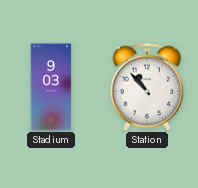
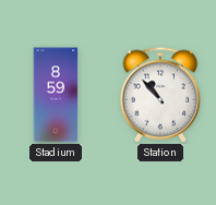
Stadium: 9:03 -> 8:59 (56, 95)
